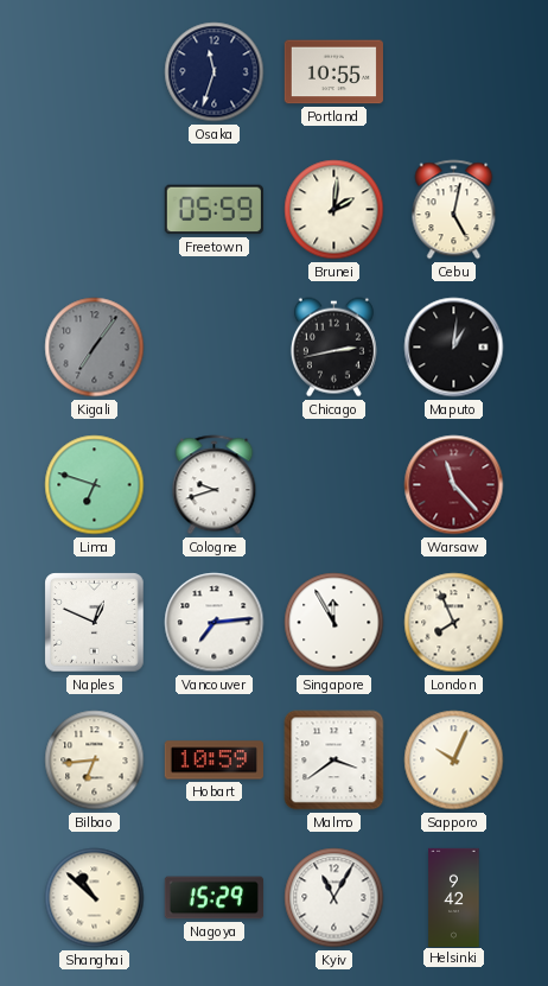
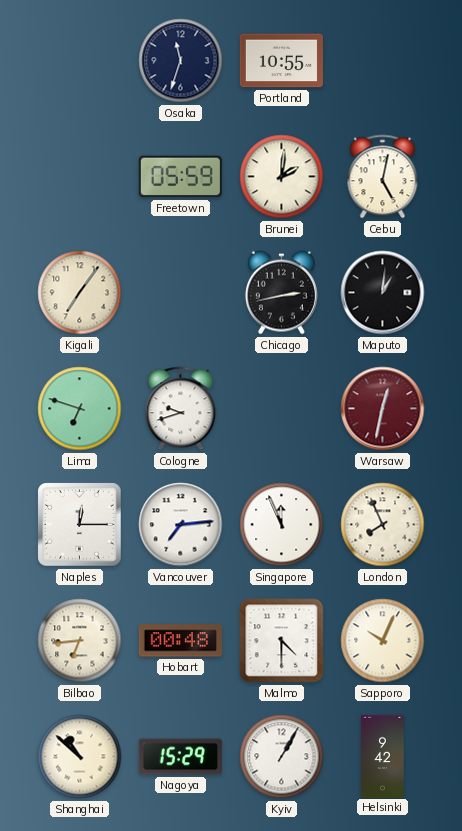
Kigali dial: grey -> cream (80, 293)
Warsaw: 11:23 -> 12:32 (383, 409)
Naples: 12:49 -> 12:15 (80, 525)
Singapore: 11:55 -> 11:56 (282, 525)
Hobart: 10:59 -> 00:48 (180, 641)
Malmo: 3:39 -> 4:30 (282, 641)
Kyiv: 11:05 -> 1:05 (282, 757)
